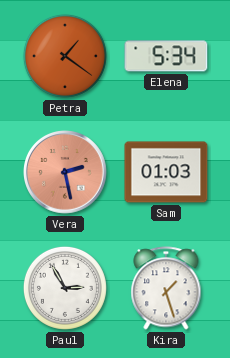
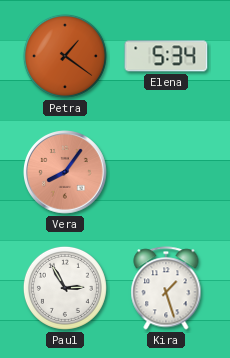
Vera: 2:28 -> 8:06 (66, 173)
Sam: 01:03 -> none (166, 172)
